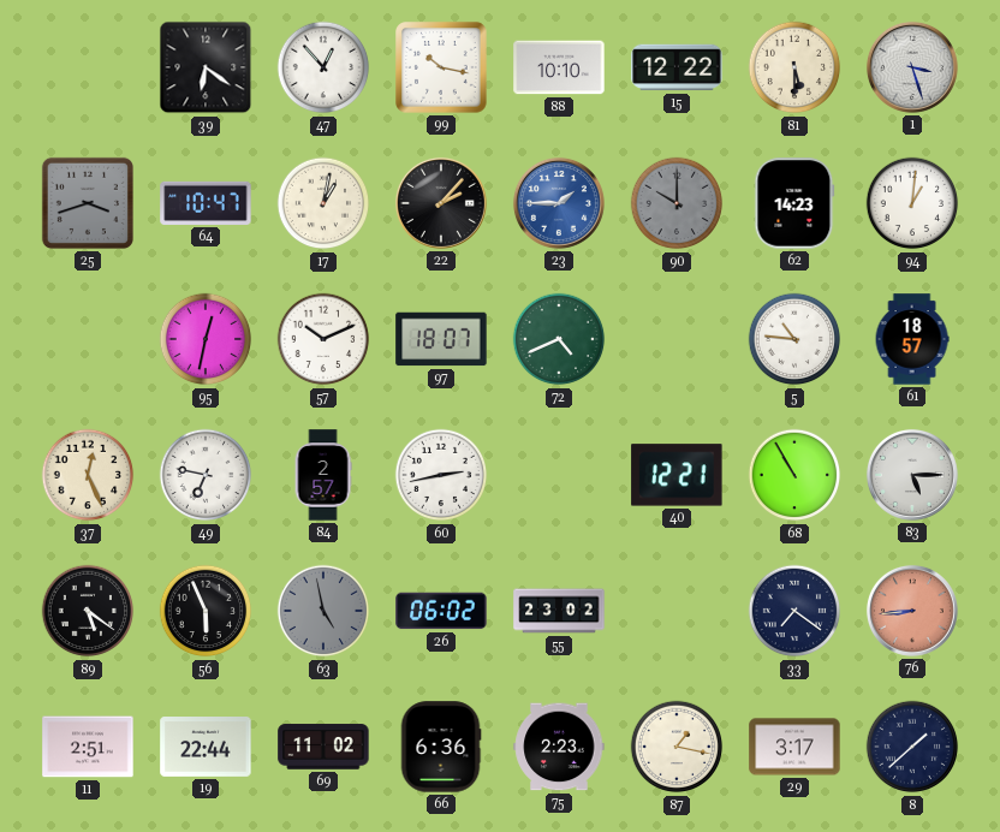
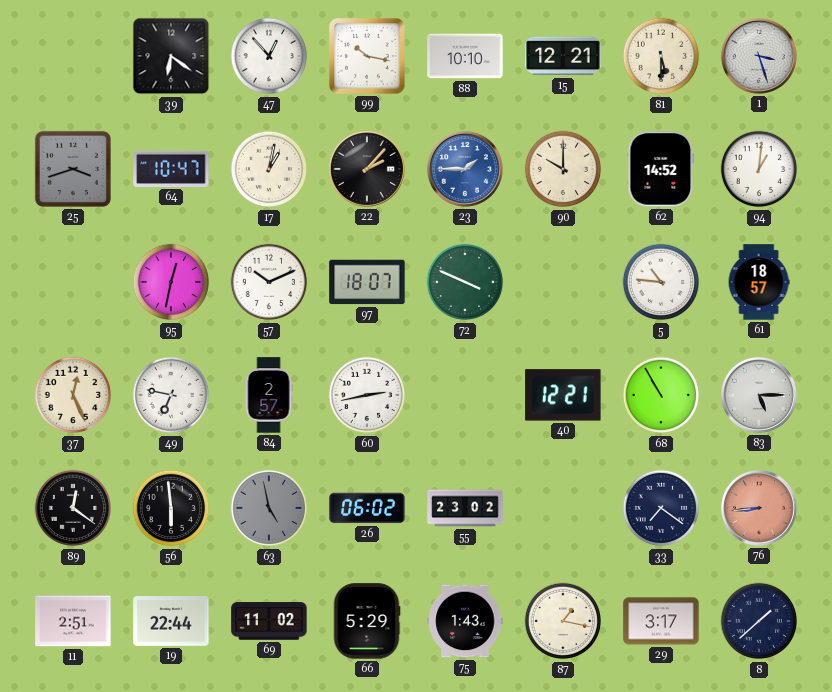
15: 12:22 -> 12:21 (563, 56)
90 dial: grey -> cream (563, 169)
62: 14:23 -> 14:52 (661, 169)
72: 4:41 -> 3:49 (465, 282)
89: 5:21 -> 12:21 (73, 508)
56: 5:56 -> 5:59 (171, 508)
66: 6:36 -> 5:29 (367, 621)
75: 2:23 -> 1:43 (465, 621)
